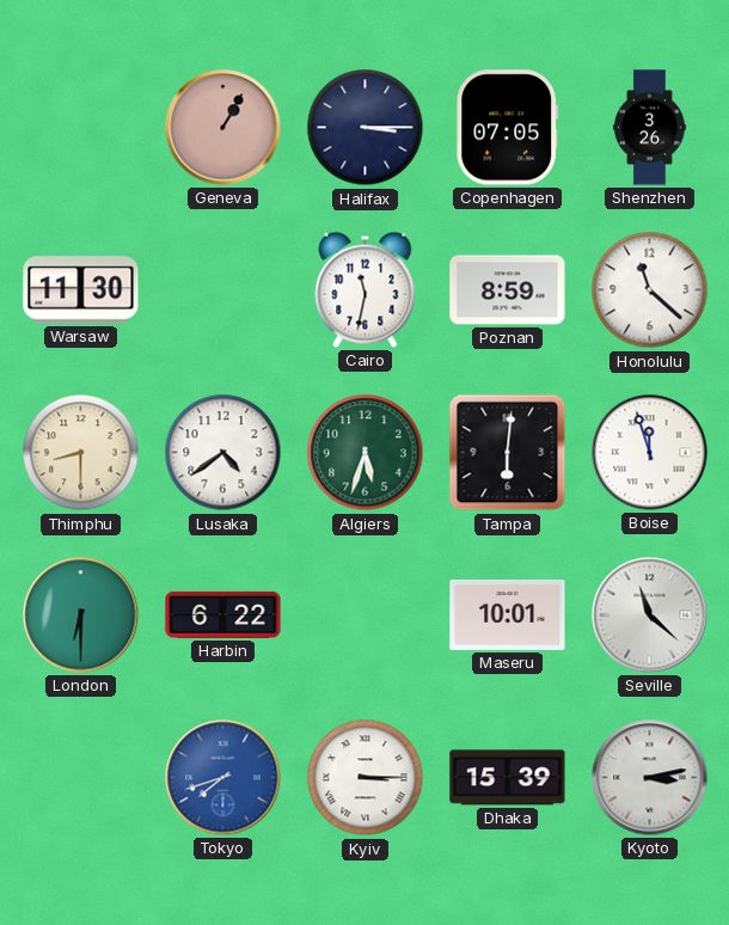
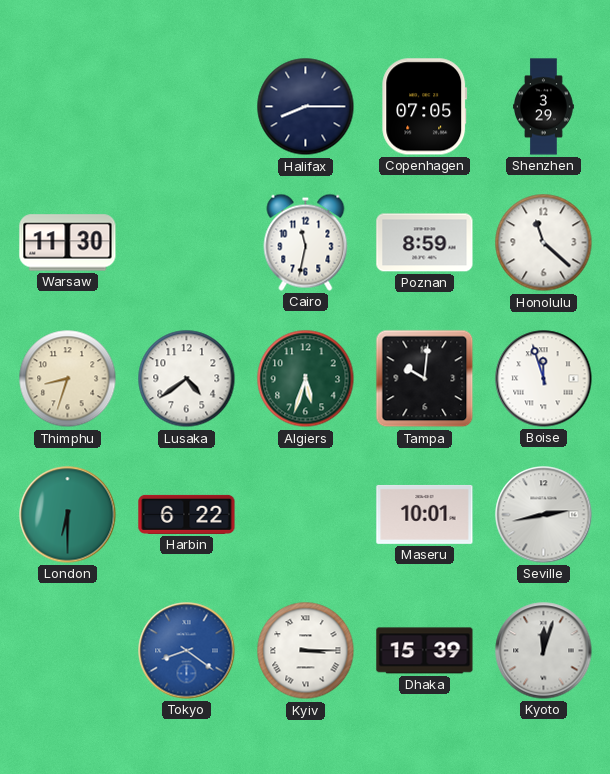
Geneva: 1:05 -> none (223, 128)
Halifax: 3:15 -> 8:15 (306, 107)
Shenzhen: 3:26 -> 3:29 (544, 107)
Thimphu: 8:30 -> 8:33 (68, 379)
Tampa: 6:01 -> 10:01 (425, 379)
Seville: 11:22 -> 2:43 (544, 515)
Tokyo: 7:42 -> 8:21 (187, 651)
Kyoto: 3:13 -> 12:03 (544, 651)
